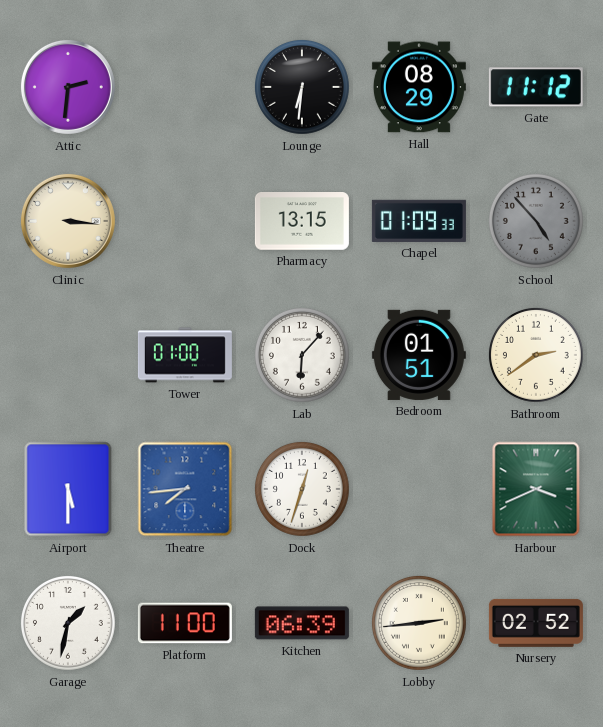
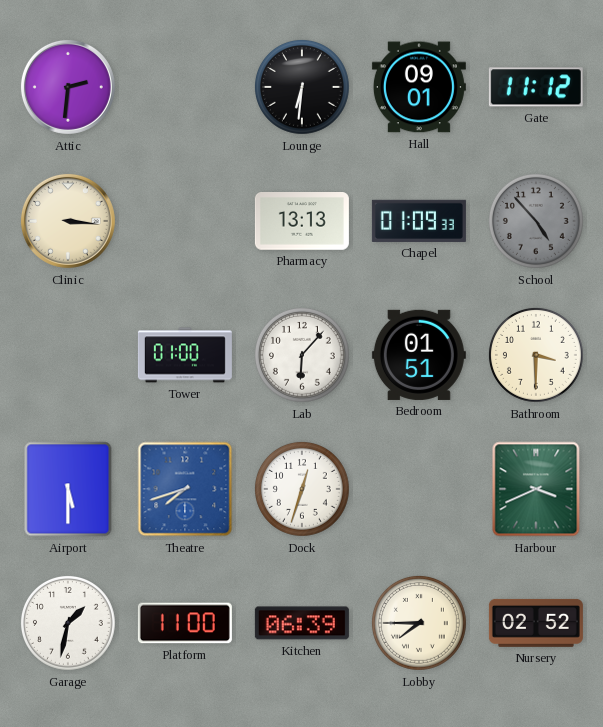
Hall: 08:29 -> 09:01 (419, 87)
Pharmacy: 13:15 -> 13:13 (302, 222)
Bathroom: 2:39 -> 3:30 (536, 355)
Theatre: 7:44 -> 7:42 (185, 489)
Lobby: 2:44 -> 7:45 (419, 623)
